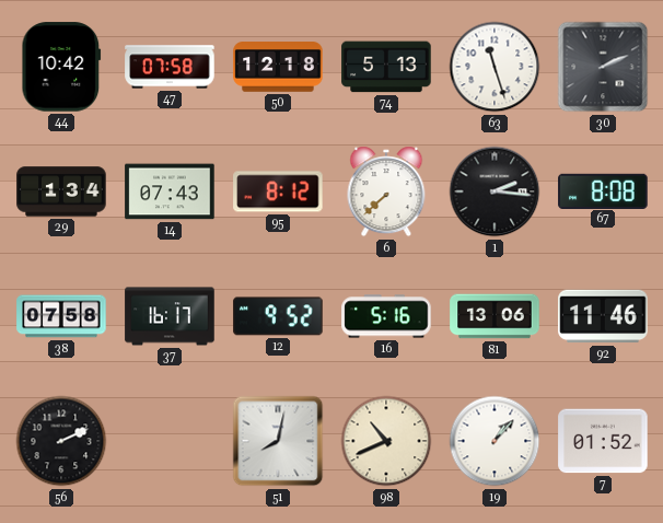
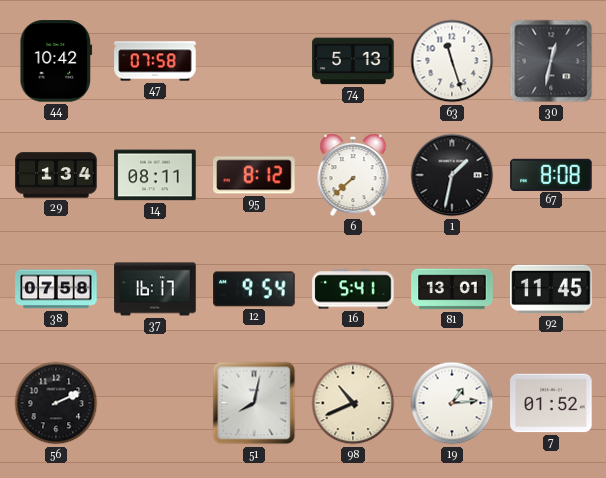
50: 12:18 -> none (278, 67)
30: 2:11 -> 12:32 (551, 61)
14: 07:43 -> 08:11 (155, 175)
1: 2:16 -> 1:32 (452, 175)
12: 9:52 -> 9:54 (254, 289)
16: 5:16 -> 5:41 (353, 289)
81: 13:06 -> 13:01 (452, 289)
92: 11:46 -> 11:45 (551, 289)
19: 1:07 -> 1:14 (452, 403)
